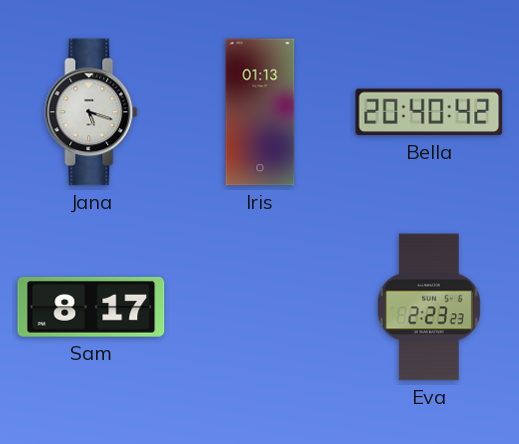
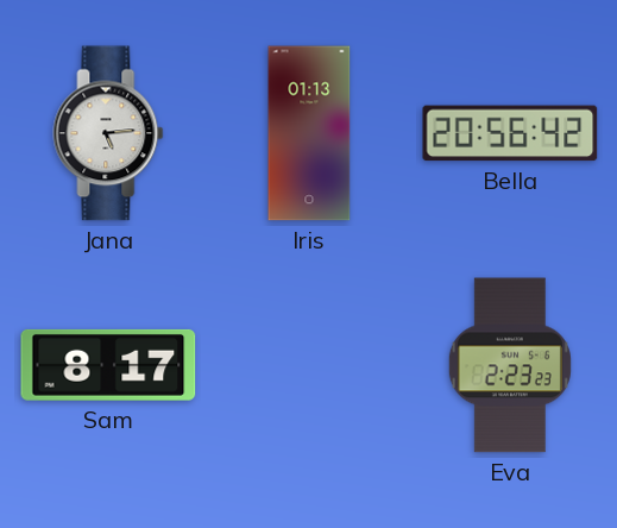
Jana: 5:18 -> 5:14 (108, 133)
Bella: 20:40 -> 20:56 (510, 133)
